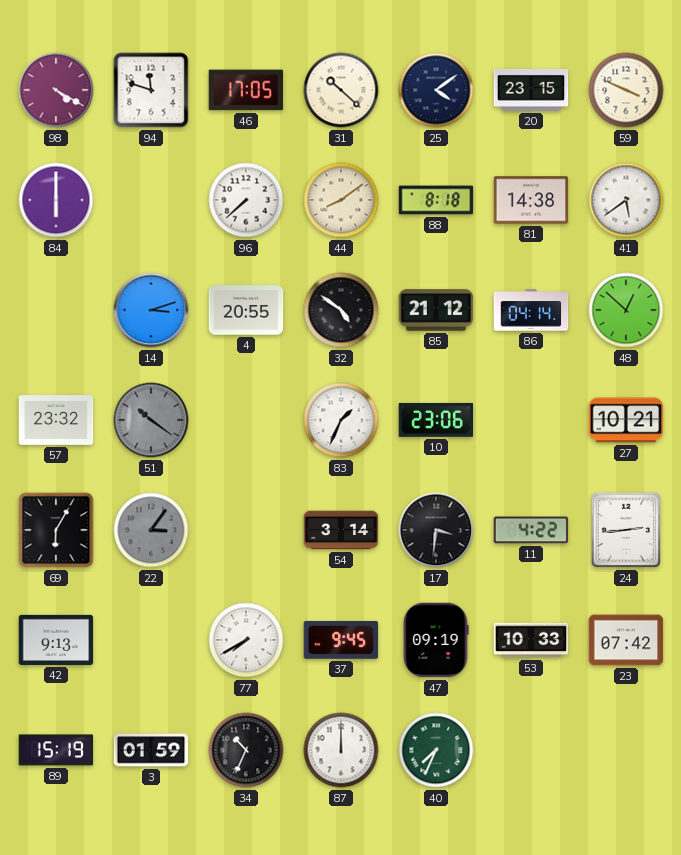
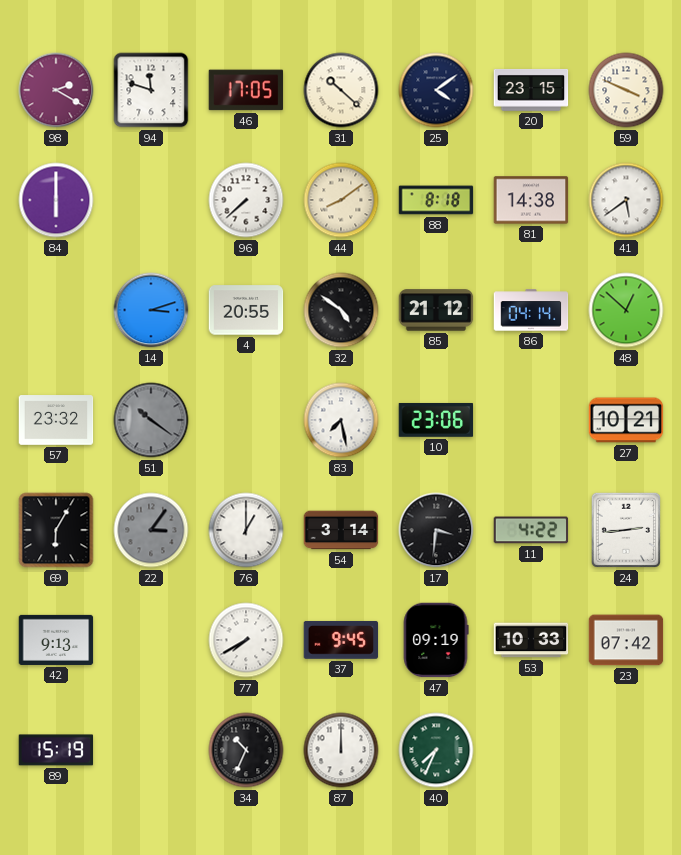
98: 4:20 -> 2:20 (56, 90)
83: 1:34 -> 7:28 (341, 420)
76: none -> 1:00 (246, 530)
3: 01:59 -> none (151, 750)
